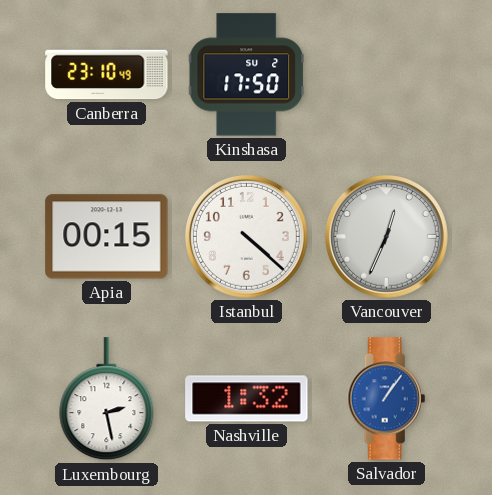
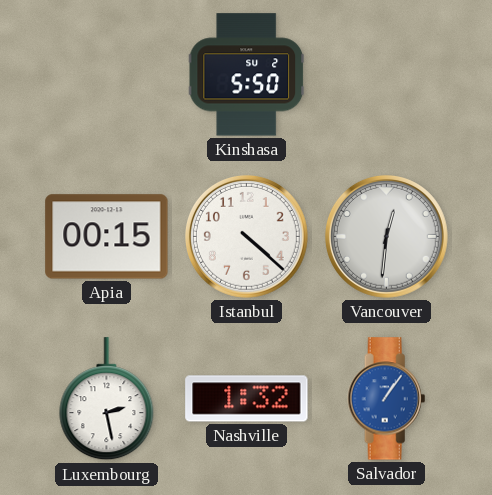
Canberra: 23:10 -> none (107, 75)
Kinshasa: 17:50 -> 5:50 (247, 75)
Vancouver: 12:34 -> 12:31 (386, 236)
